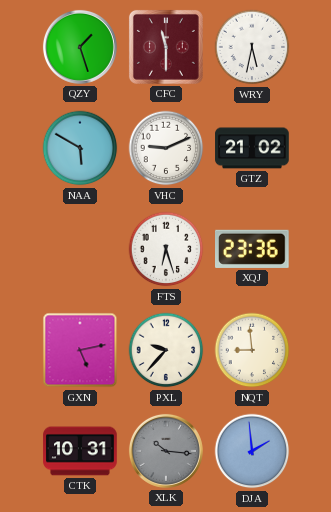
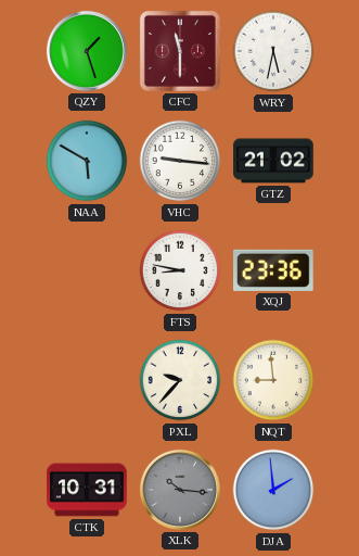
VHC: 9:11 -> 9:16 (180, 161)
FTS: 6:27 -> 8:47 (180, 270)
GXN: 5:13 -> none (80, 350)
